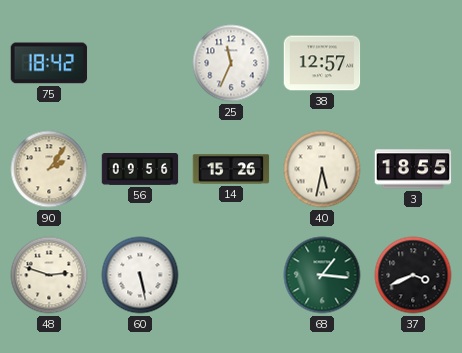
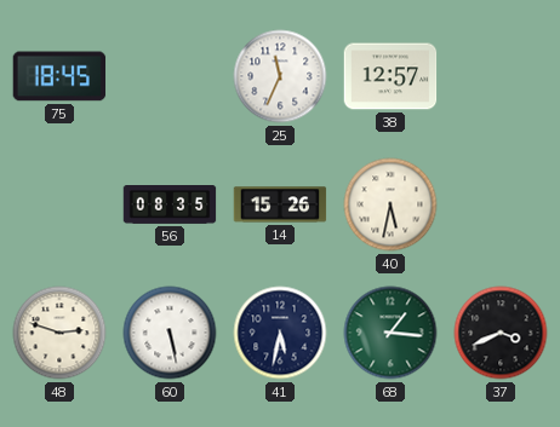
75: 18:42 -> 18:45 (59, 76)
90: 2:06 -> none (49, 169)
56: 09:56 -> 08:35 (170, 206)
3: 18:55 -> none (413, 169)
41: none -> 5:32 (280, 333)
